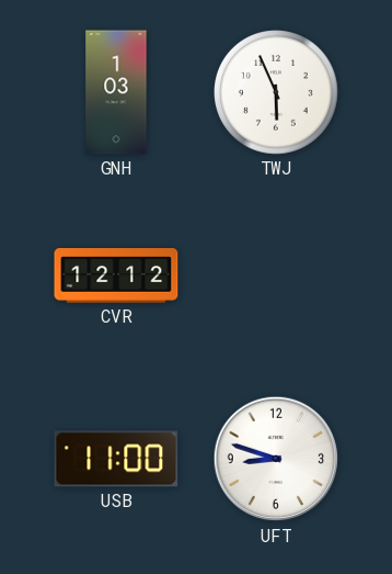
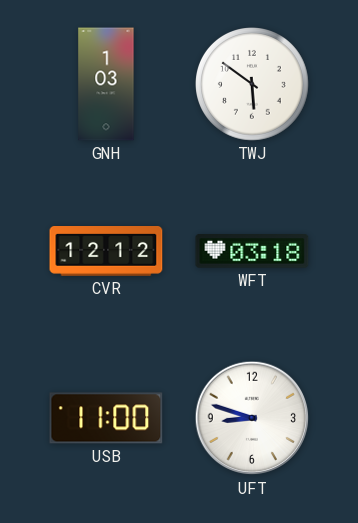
TWJ: 5:56 -> 5:51 (253, 85)
WFT: none -> 03:18 (252, 251)
